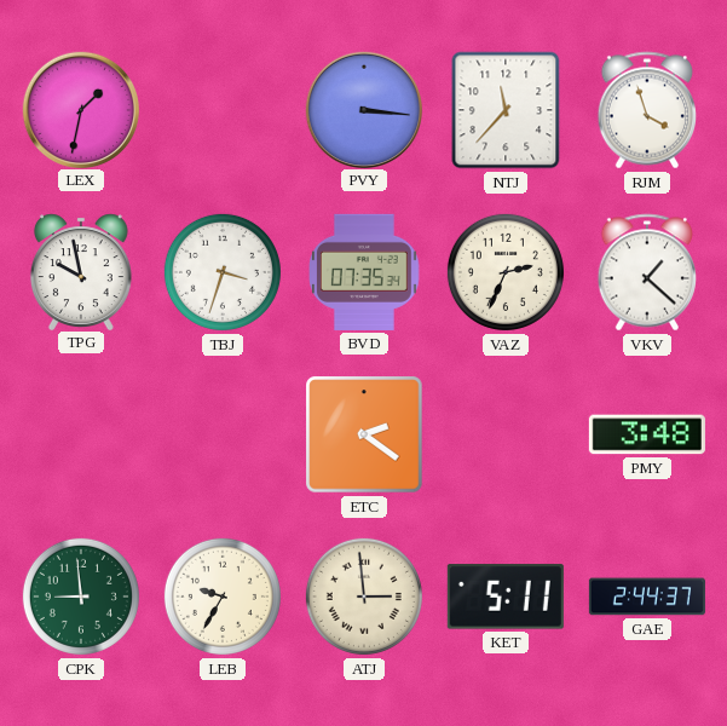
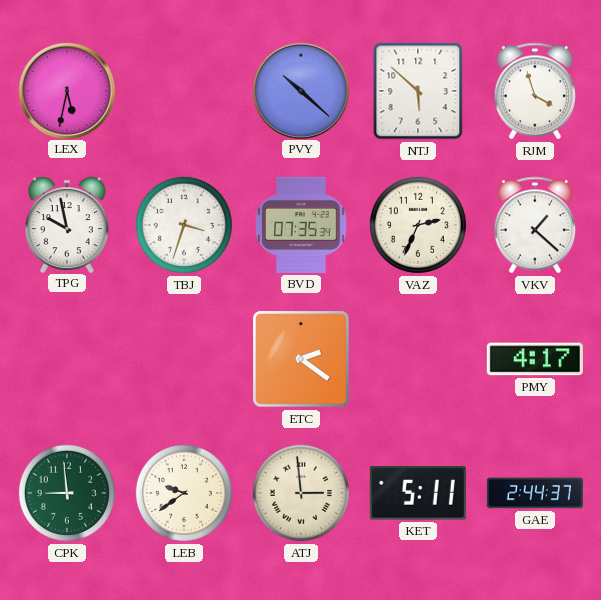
LEX: 1:32 -> 5:32 (66, 90)
PVY: 3:16 -> 10:22 (300, 90)
NTJ: 11:37 -> 5:52 (418, 91)
PMY: 3:48 -> 4:17 (535, 359)
LEB: 9:35 -> 9:39 (184, 493)
